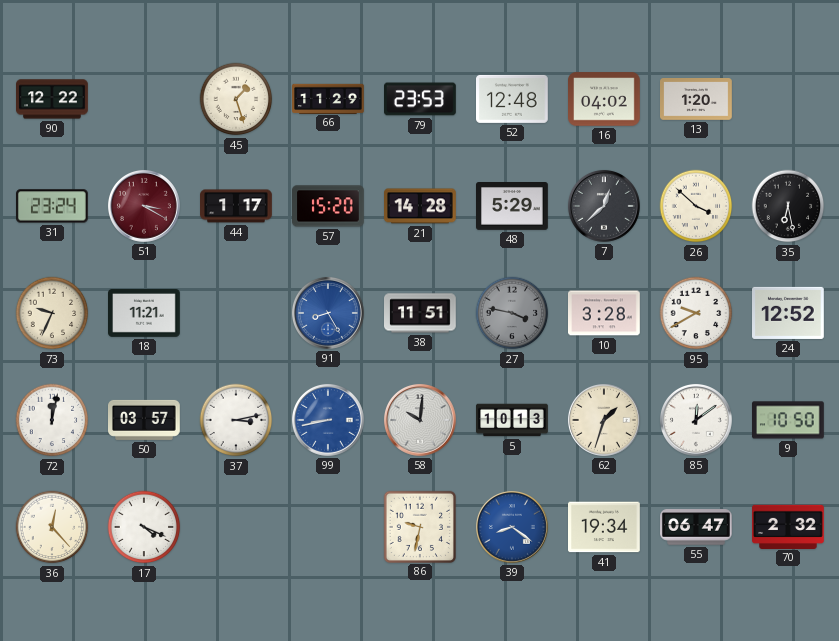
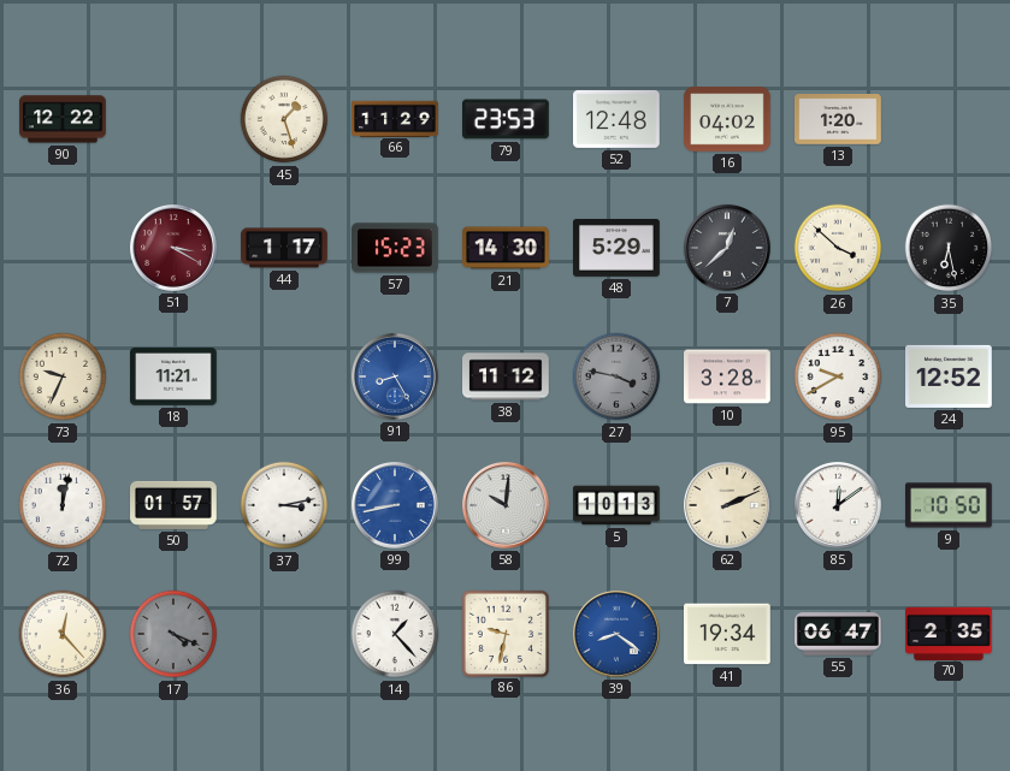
31: 23:24 -> none (53, 206)
57: 15:20 -> 15:23 (396, 248)
21: 14:28 -> 14:30 (507, 248)
38: 11:51 -> 11:12 (507, 376)
50: 03:57 -> 01:57 (175, 505)
62: 1:33 -> 2:11 (727, 505)
17 dial: white -> grey (173, 634)
14: none -> 1:23 (395, 634)
70: 2:32 -> 2:35 (949, 633)
